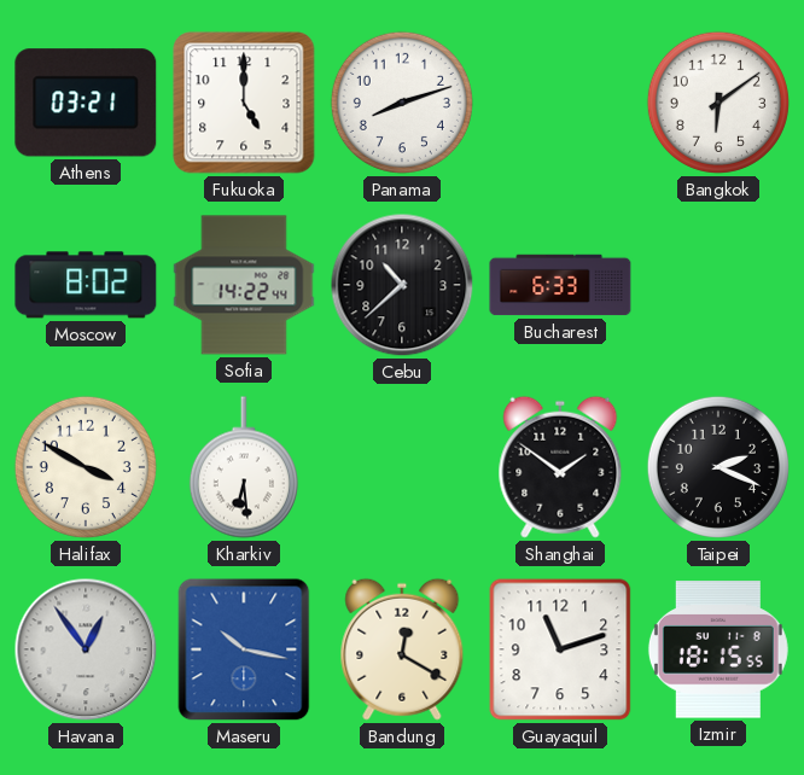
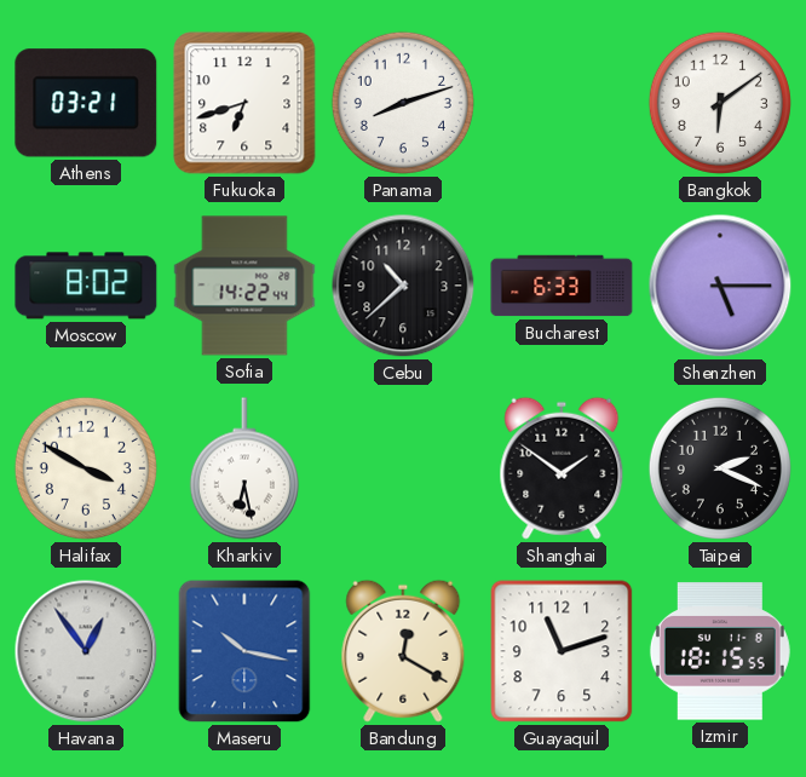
Fukuoka: 5:00 -> 6:42 (244, 103)
Shenzhen: none -> 5:15 (720, 286)
Kharkiv: 6:29 -> 6:28 (244, 468)
